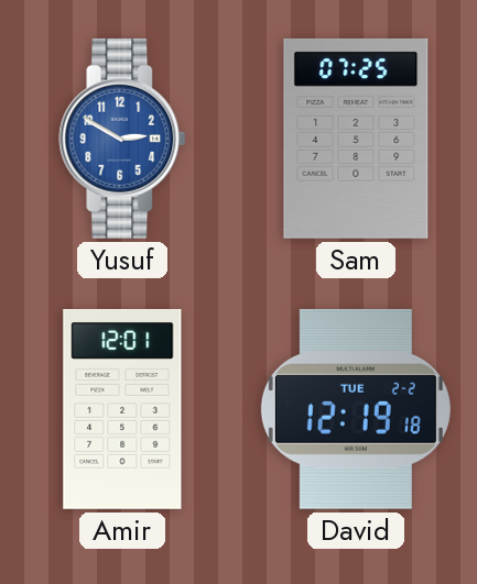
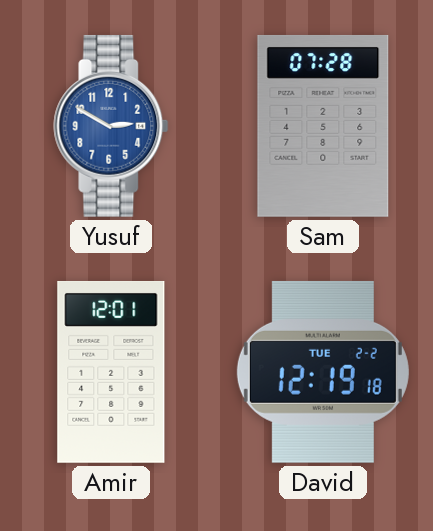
Sam: 07:25 -> 07:28 (323, 126)
